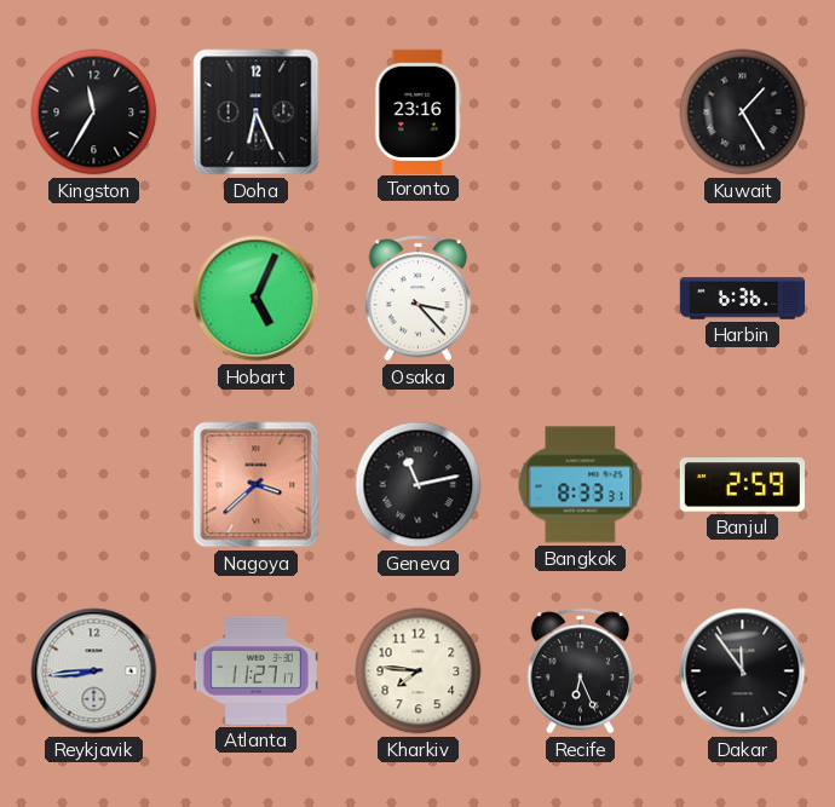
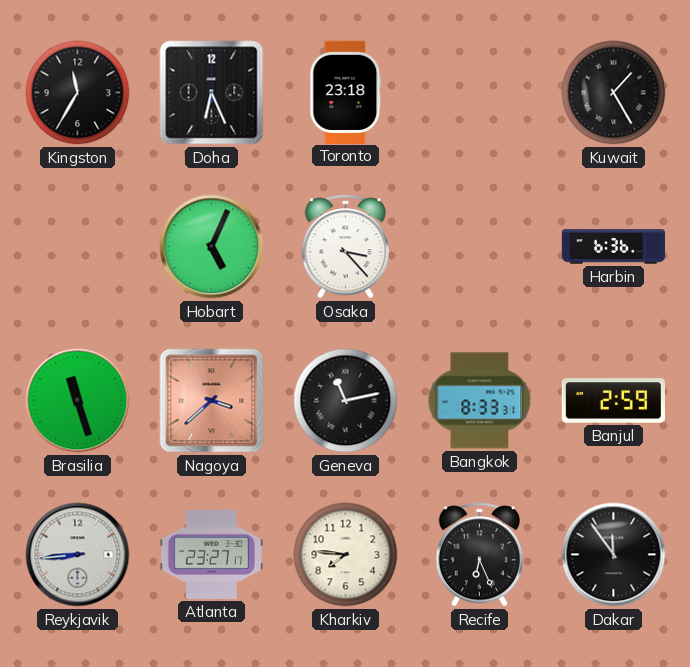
Toronto: 23:16 -> 23:18 (346, 92)
Brasilia: none -> 11:27 (78, 401)
Atlanta: 11:27 -> 23:27 (211, 554)
